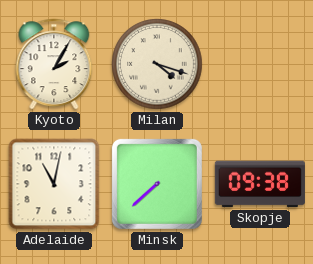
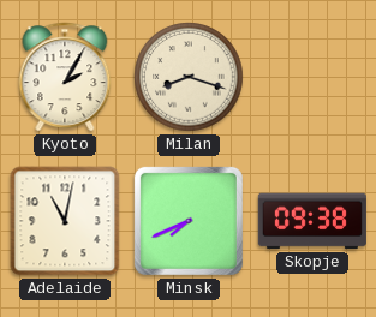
Milan: 4:18 -> 8:18 (189, 77)
Minsk: 7:38 -> 7:41 (189, 221)
